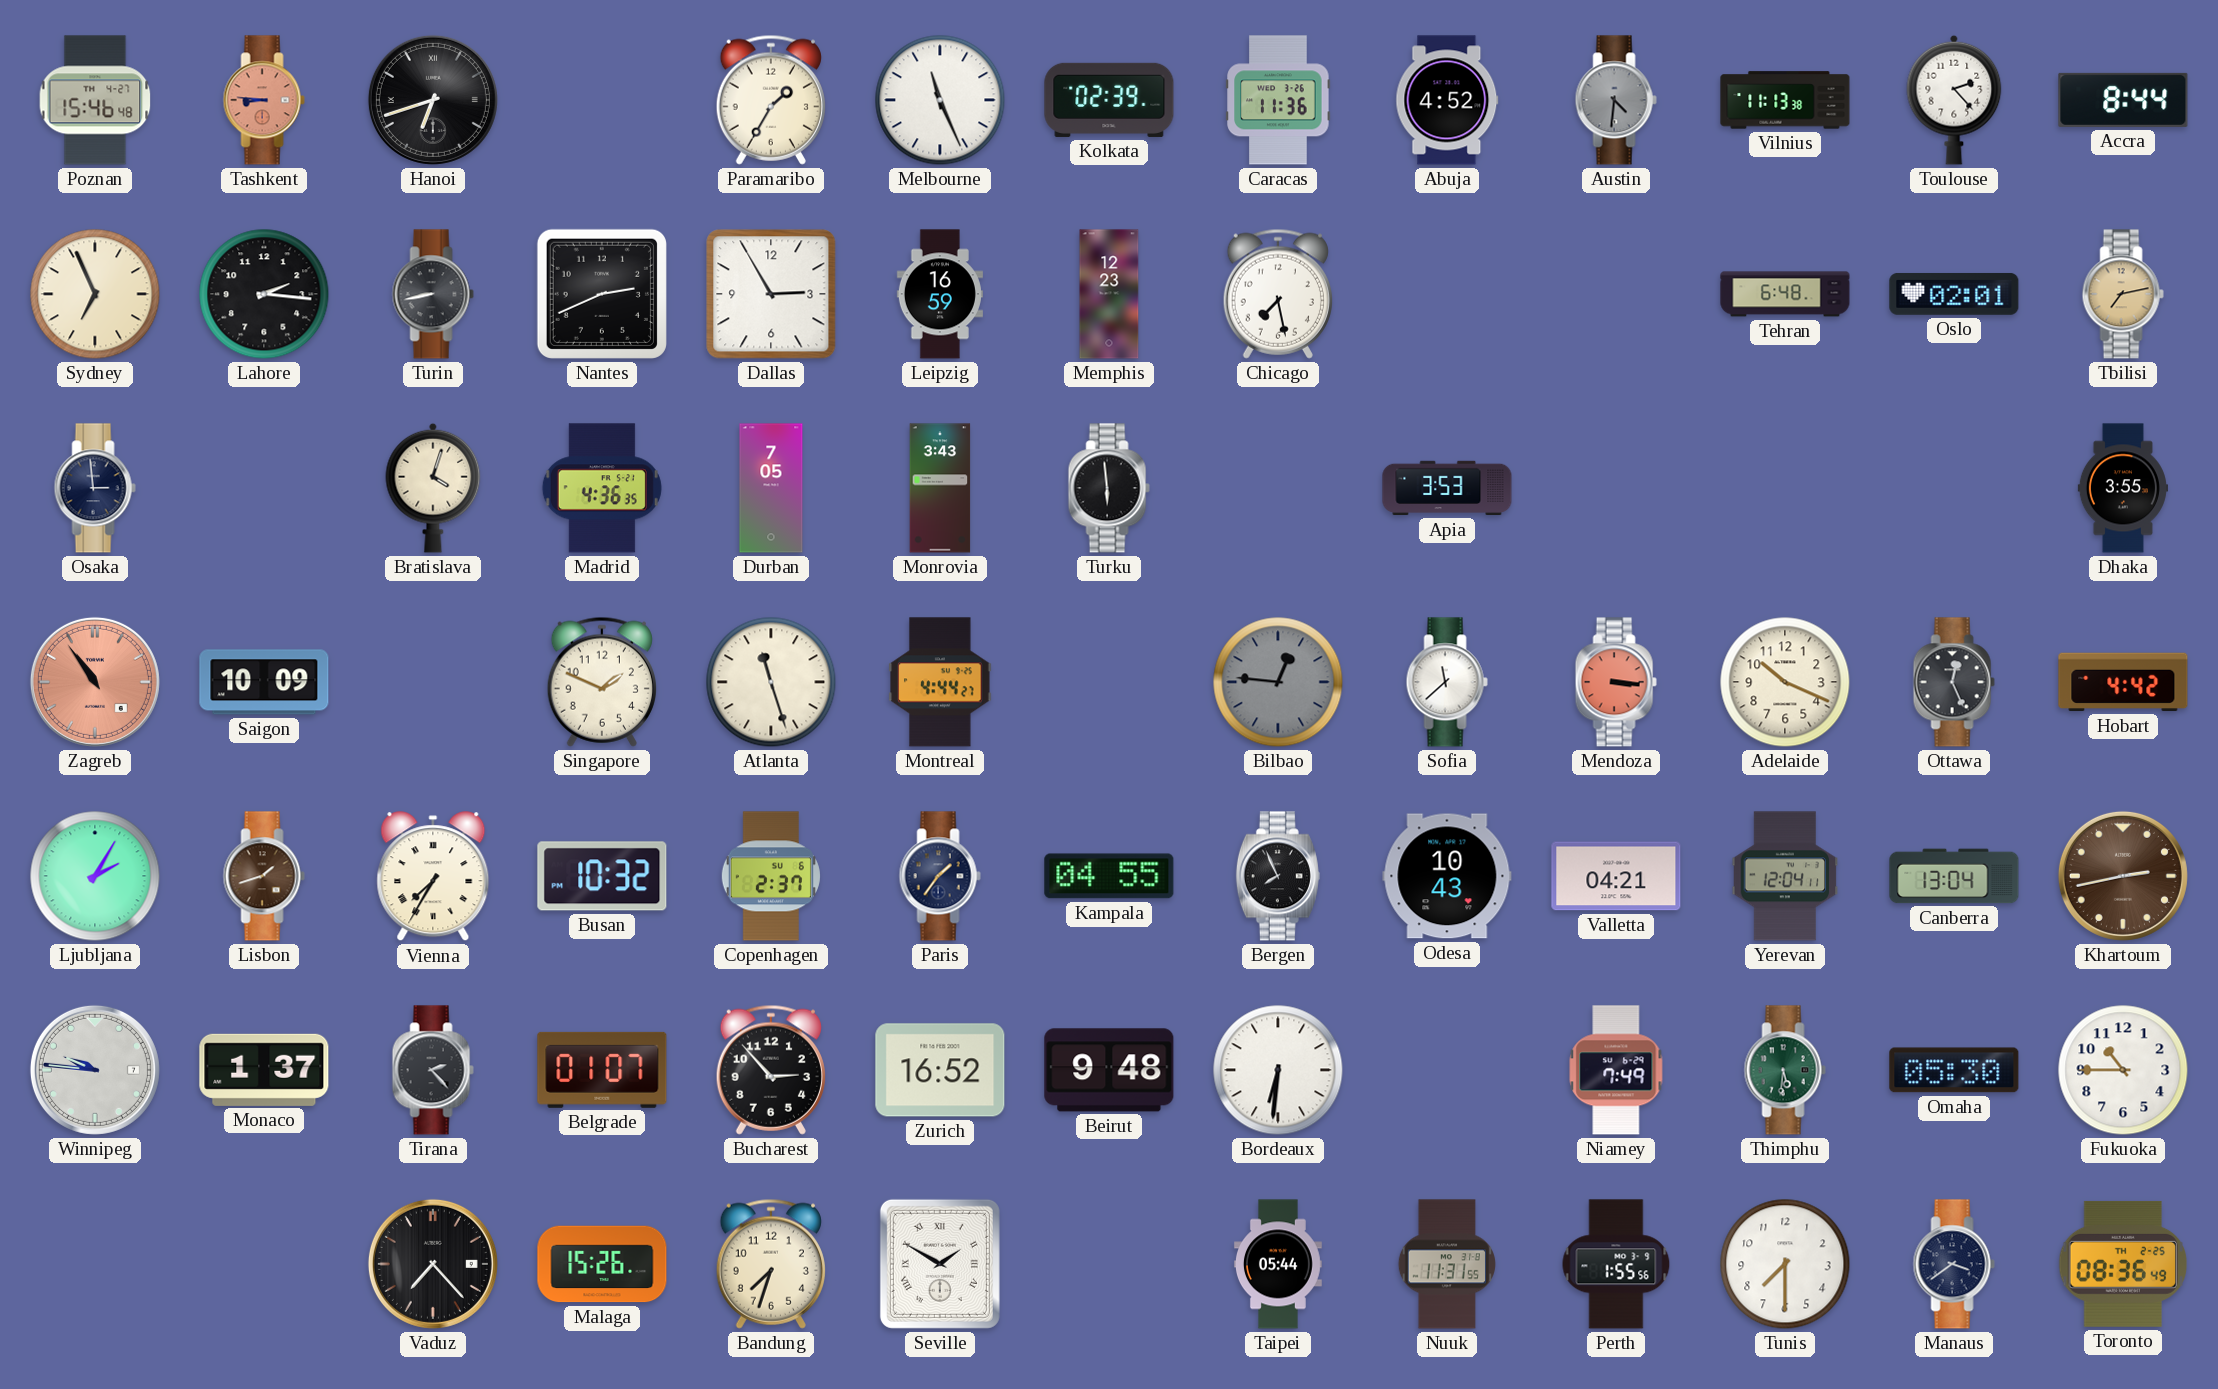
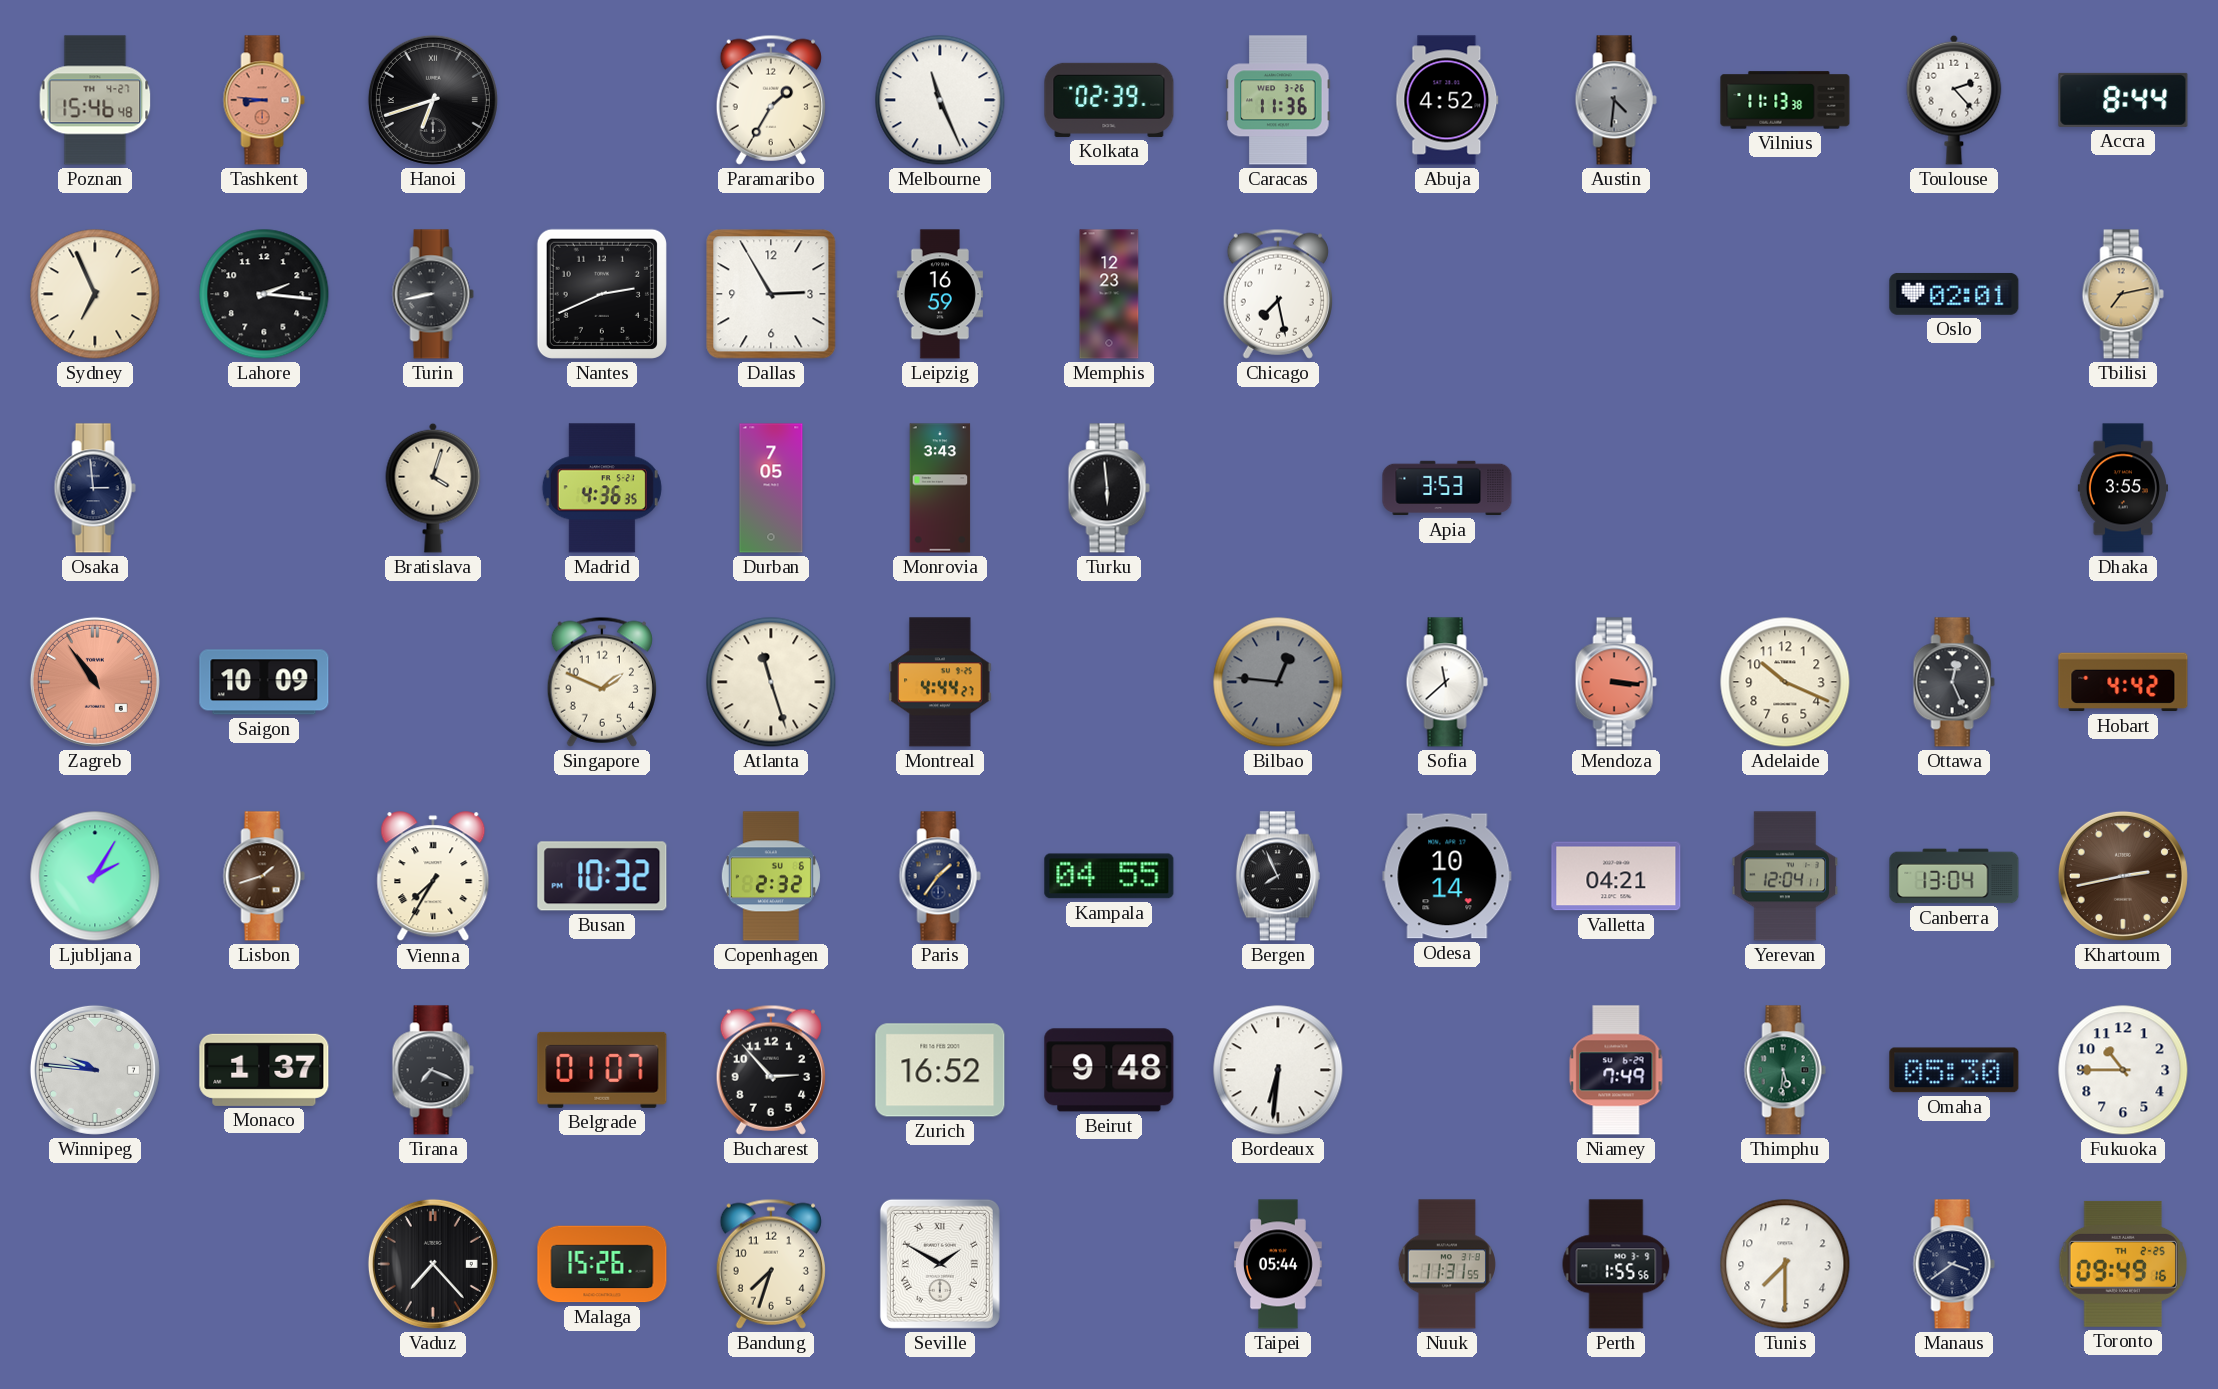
Tehran: 6:48 -> none (1785, 294)
Copenhagen: 2:37 -> 2:32 (771, 876)
Odesa: 10:43 -> 10:14 (1447, 876)
Tirana: 2:23 -> 7:19 (433, 1070)
Toronto: 08:36 -> 09:49 (2122, 1264)
